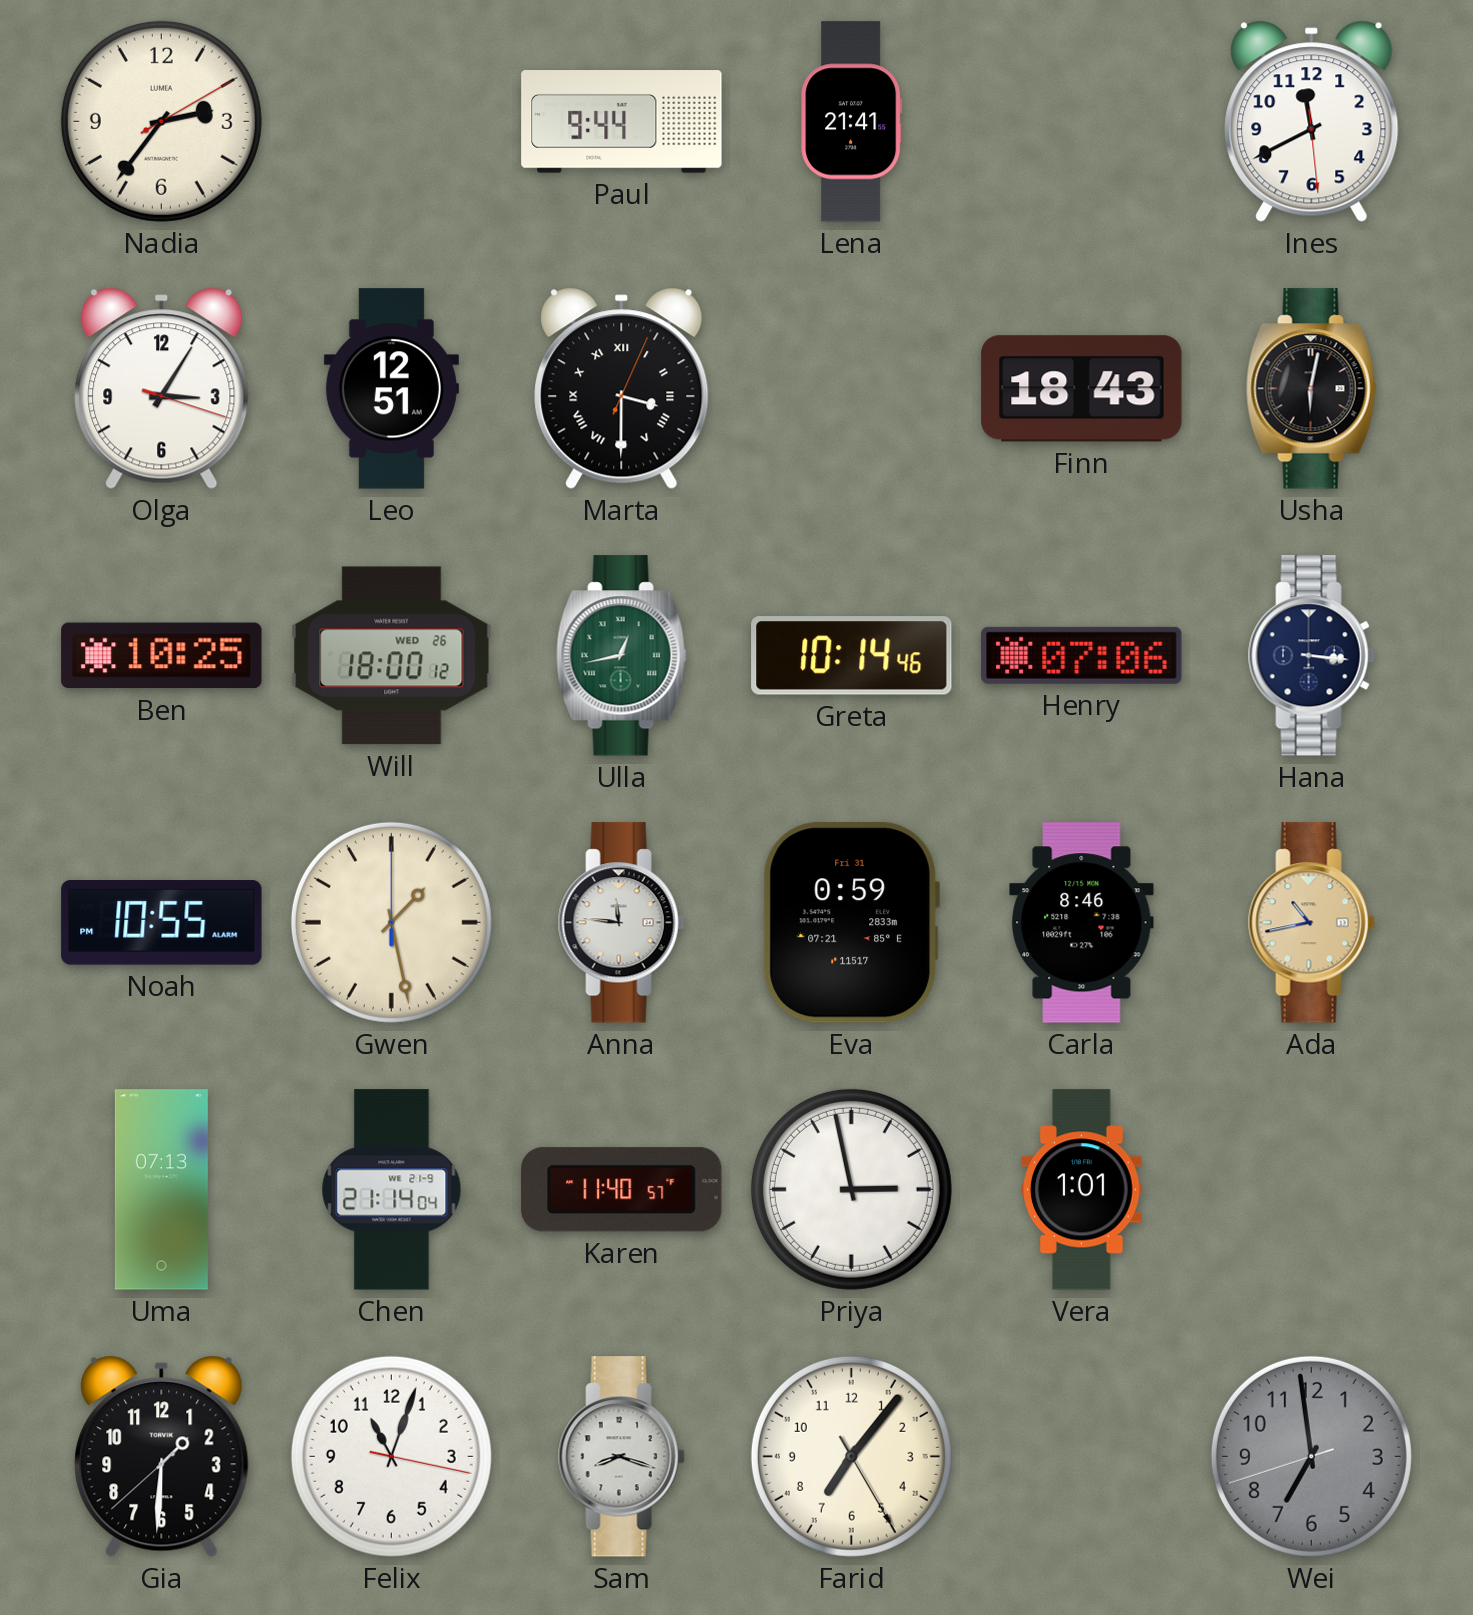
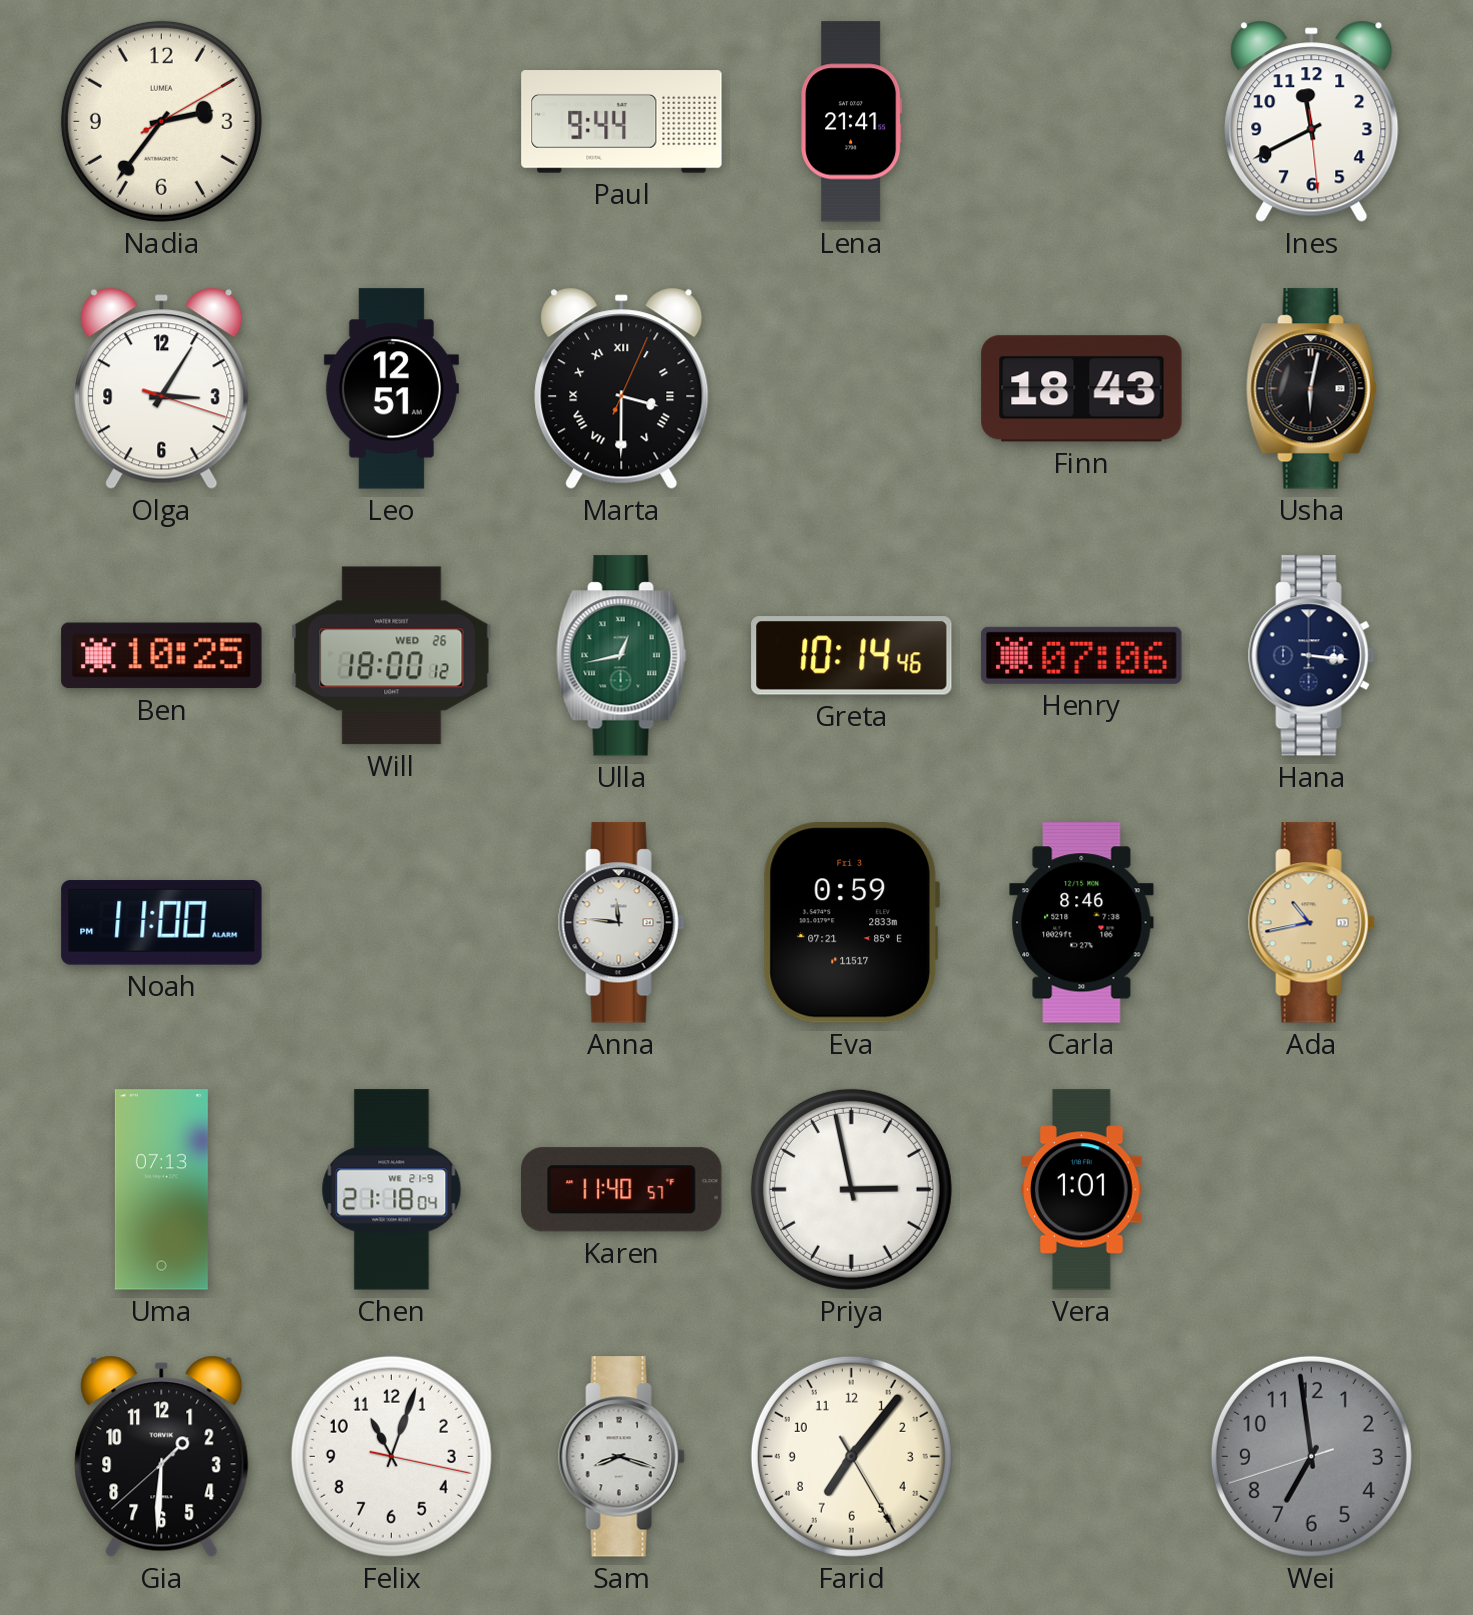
Noah: 10:55 -> 11:00 (162, 923)
Gwen: 1:28 -> none (391, 922)
Eva date: Fri 31 -> Fri 3 (851, 923)
Chen: 21:14 -> 21:18 (392, 1190)
